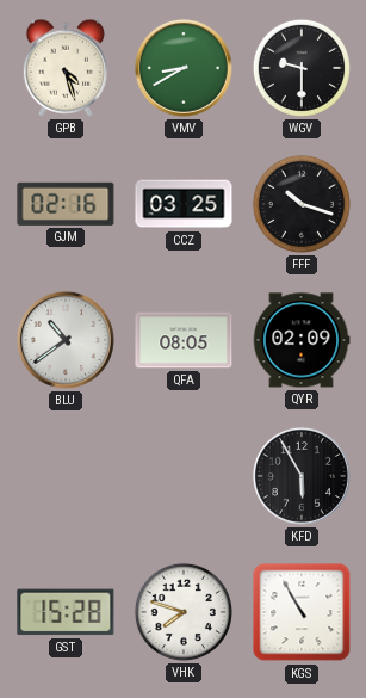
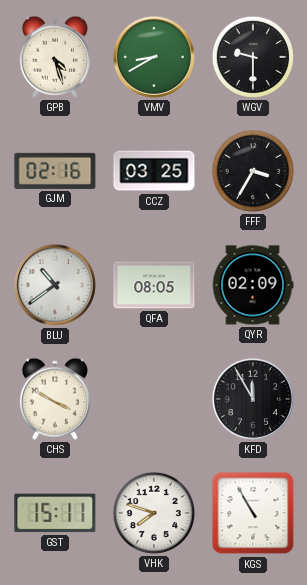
FFF: 10:18 -> 3:35 (253, 171)
CHS: none -> 3:50 (55, 399)
KFD: 5:55 -> 11:55 (253, 399)
GST: 15:28 -> 15:11 (55, 513)
